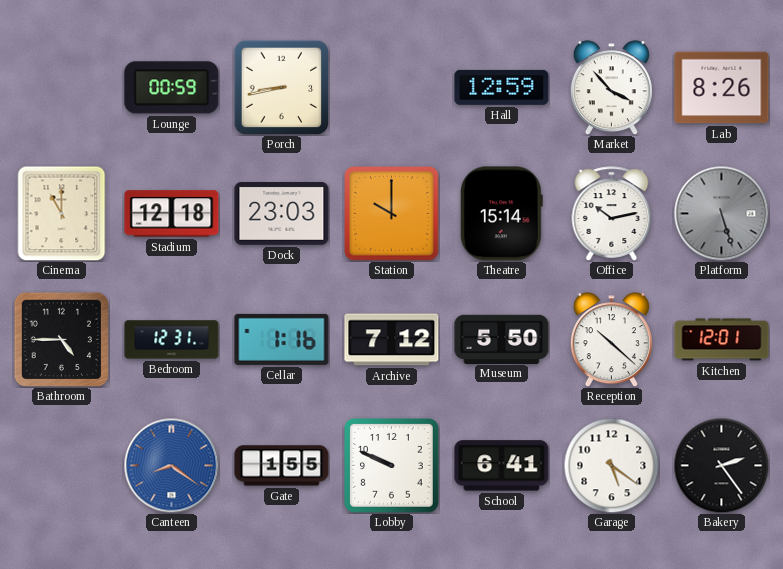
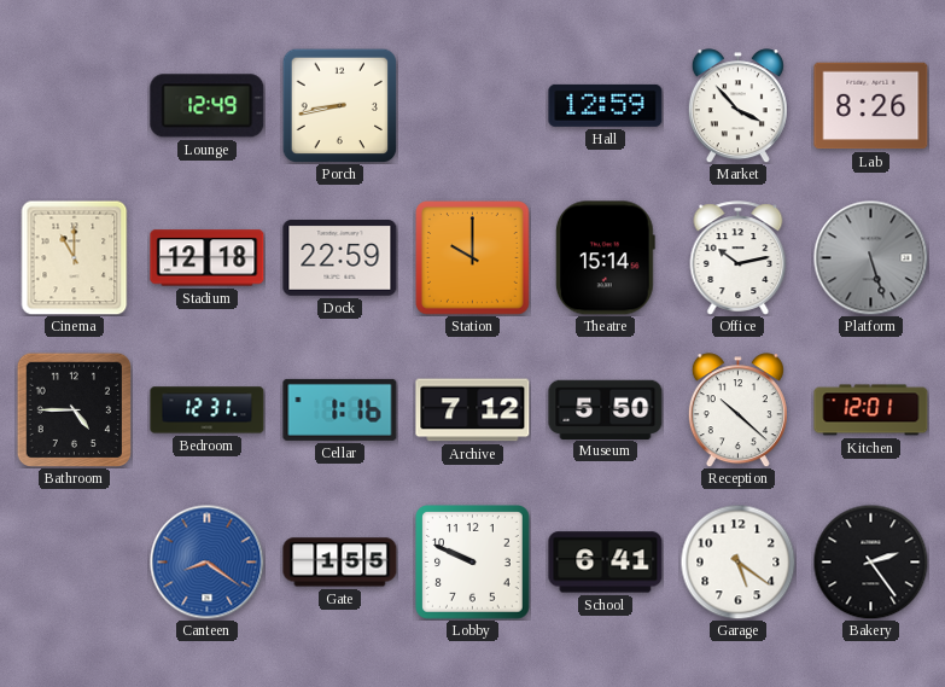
Lounge: 00:59 -> 12:49 (208, 106)
Dock: 23:03 -> 22:59 (340, 258)
